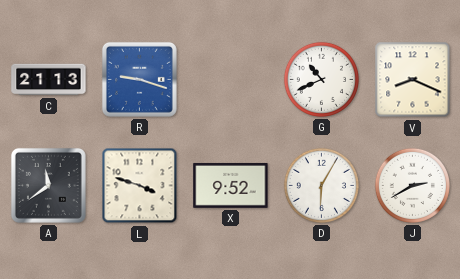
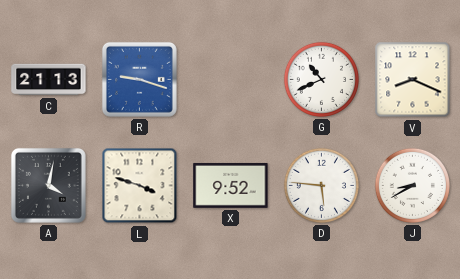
A: 11:39 -> 4:02 (48, 185)
D: 6:05 -> 5:46 (321, 185)
J: 2:40 -> 8:40 (412, 185)
